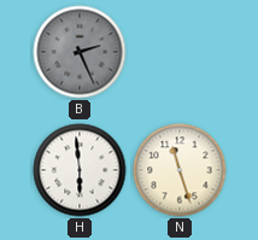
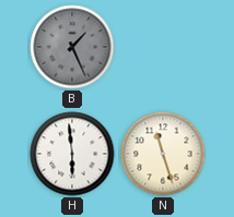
B: 2:26 -> 1:26 (72, 47)
